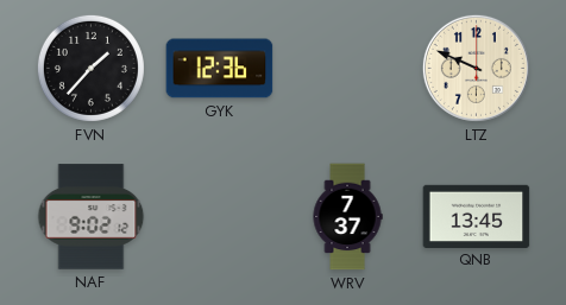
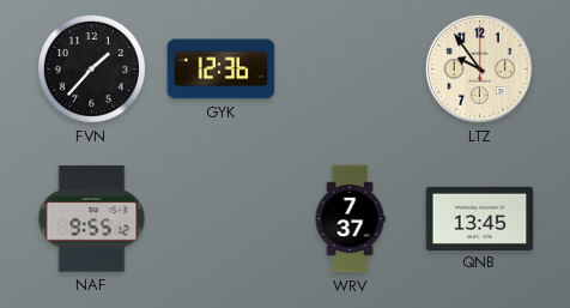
LTZ: 9:49 -> 9:54 (479, 68)
NAF: 9:02 -> 9:55 (92, 219)
